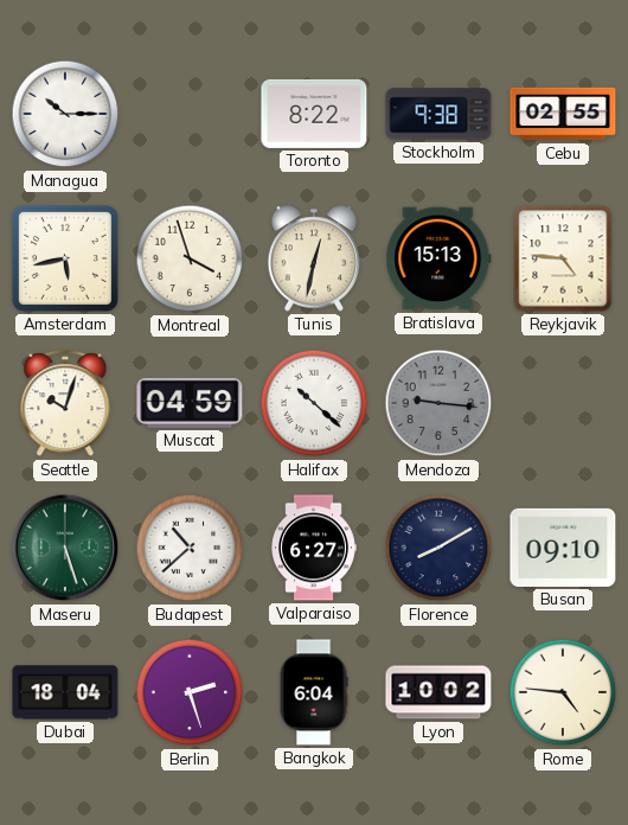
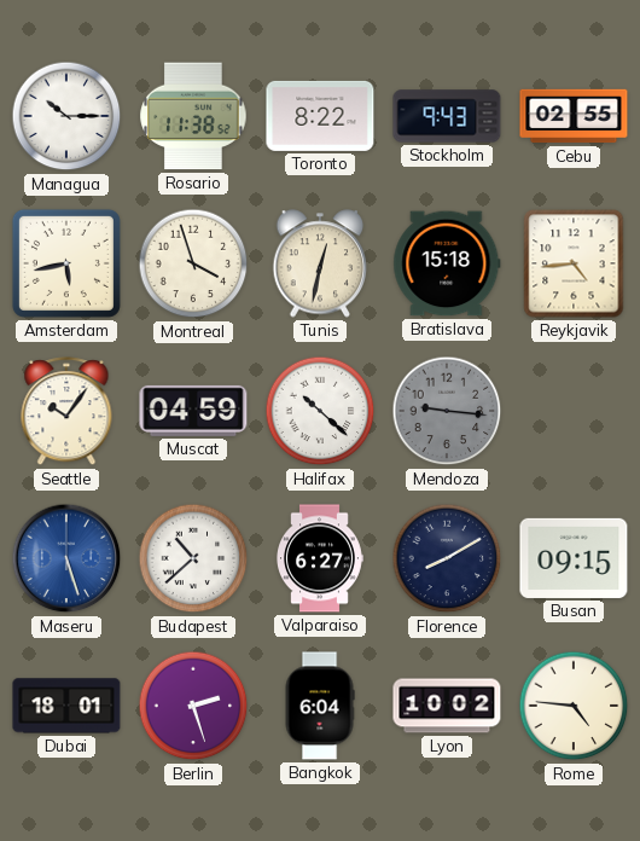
Rosario: none -> 11:38 (193, 116)
Stockholm: 9:38 -> 9:43 (447, 116)
Bratislava: 15:13 -> 15:18 (447, 263)
Reykjavik: 4:46 -> 4:44 (574, 263)
Seattle: 10:03 -> 10:06 (66, 412)
Maseru dial: green -> blue (66, 558)
Busan: 09:10 -> 09:15 (574, 558)
Dubai: 18:04 -> 18:01 (66, 706)
